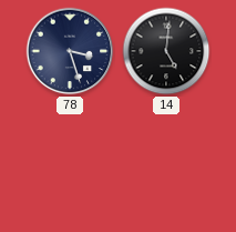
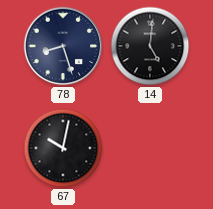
78: 3:27 -> 8:27 (63, 46)
67: none -> 10:02 (63, 148)
